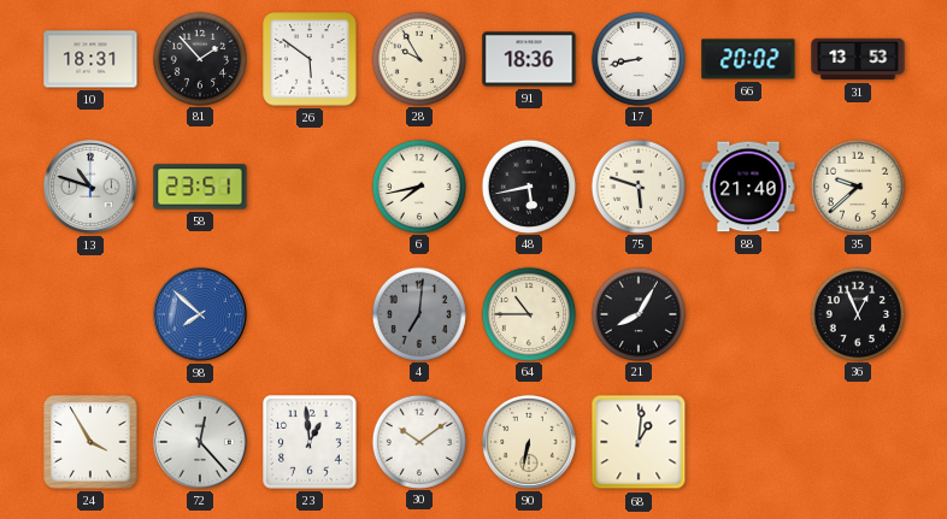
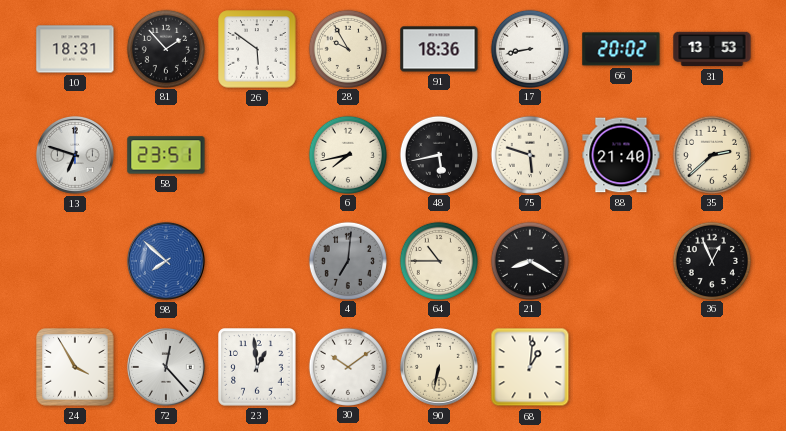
13: 10:48 -> 6:48 (75, 155)
35: 9:38 -> 2:38 (711, 154)
21: 8:05 -> 8:20 (529, 260)
